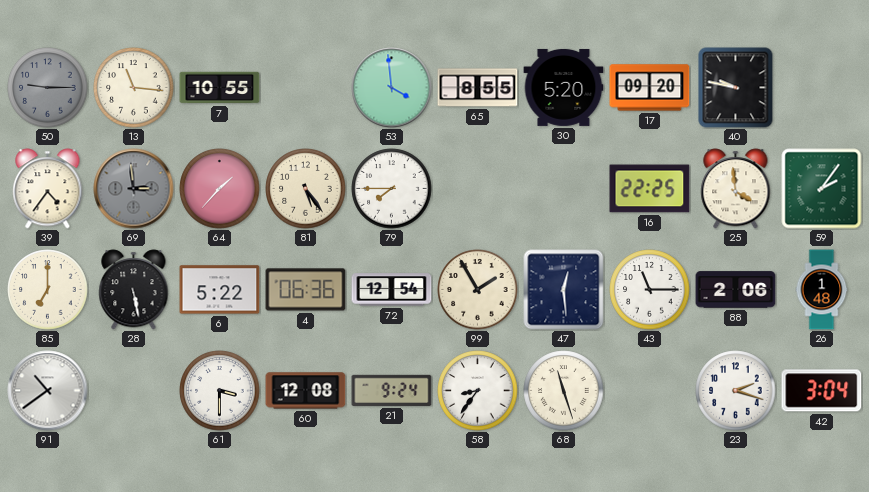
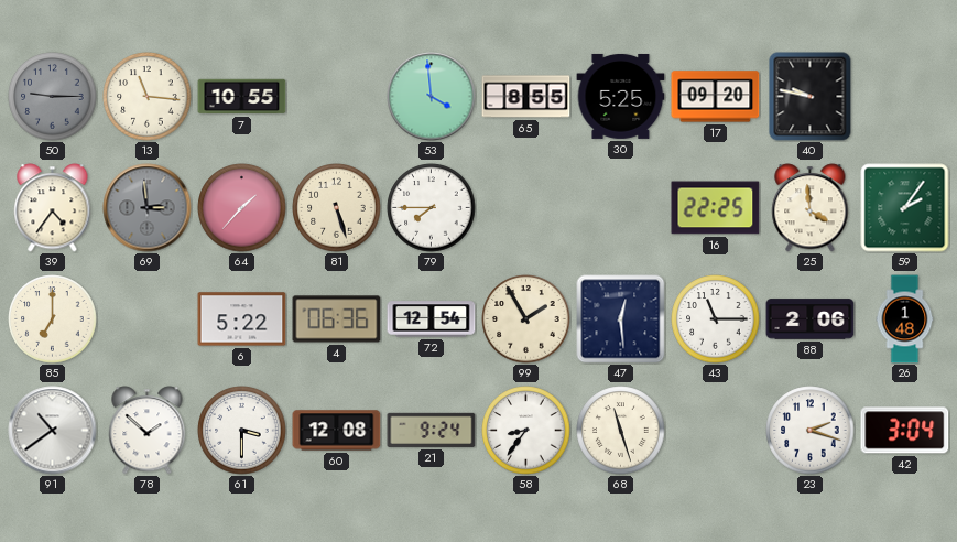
30: 5:20 -> 5:25 (621, 96)
81: 5:24 -> 5:27 (337, 208)
28: 5:28 -> none (134, 290)
78: none -> 1:52 (148, 431)
